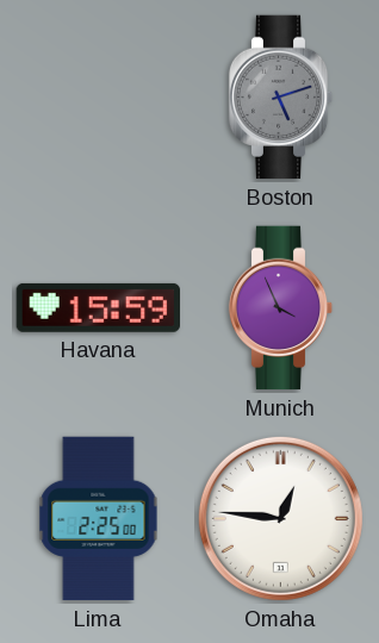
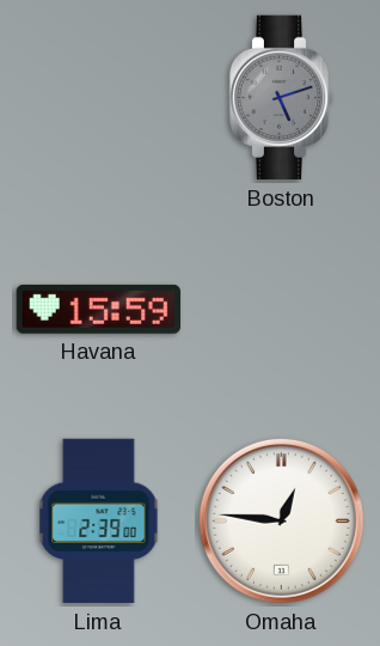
Munich: 3:56 -> none (281, 308)
Lima: 2:25 -> 2:39 (99, 522)
